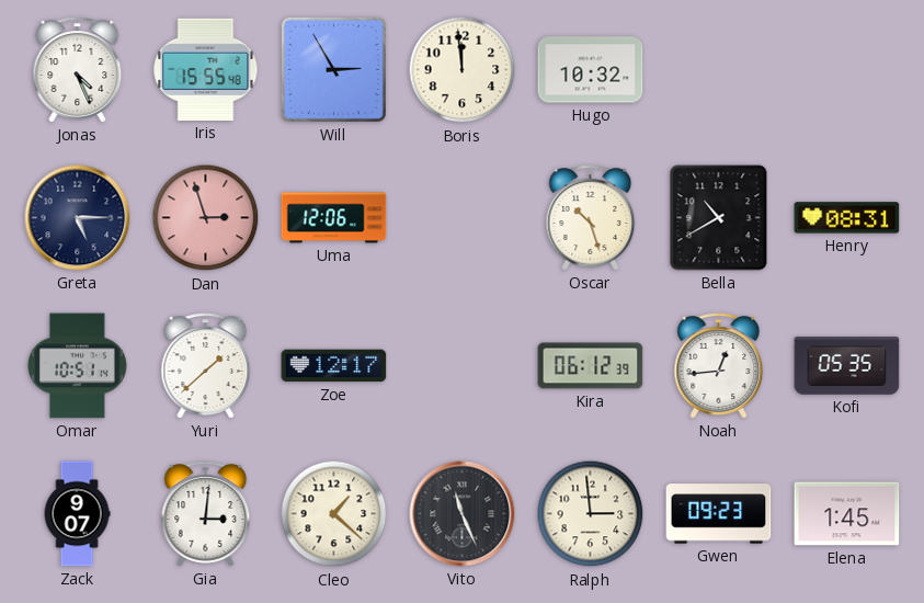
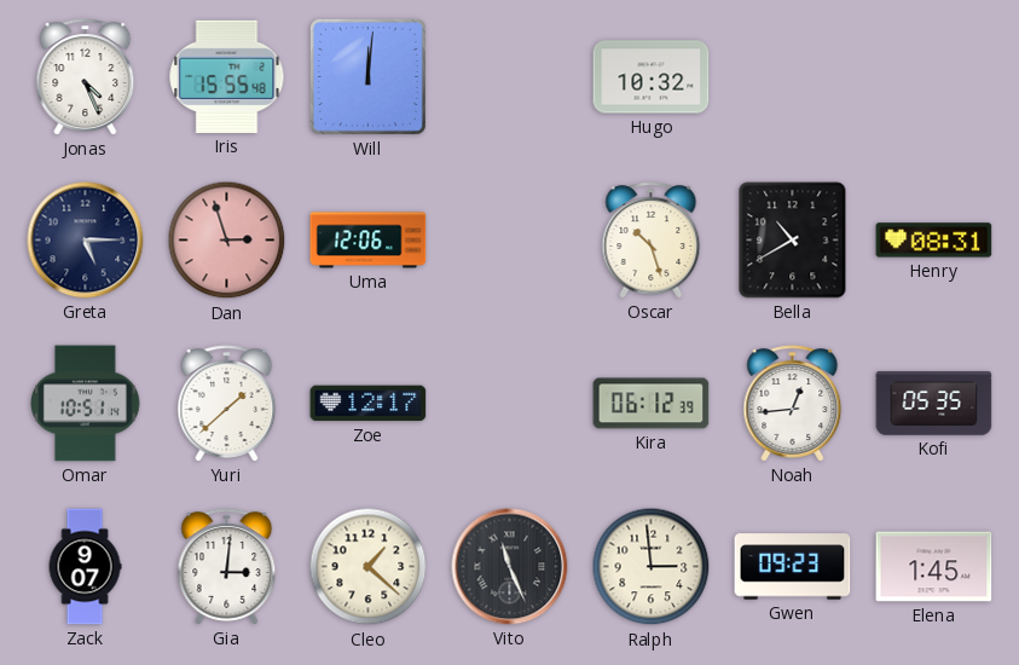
Will: 2:55 -> 12:01 (367, 76)
Boris: 11:59 -> none (463, 70)
